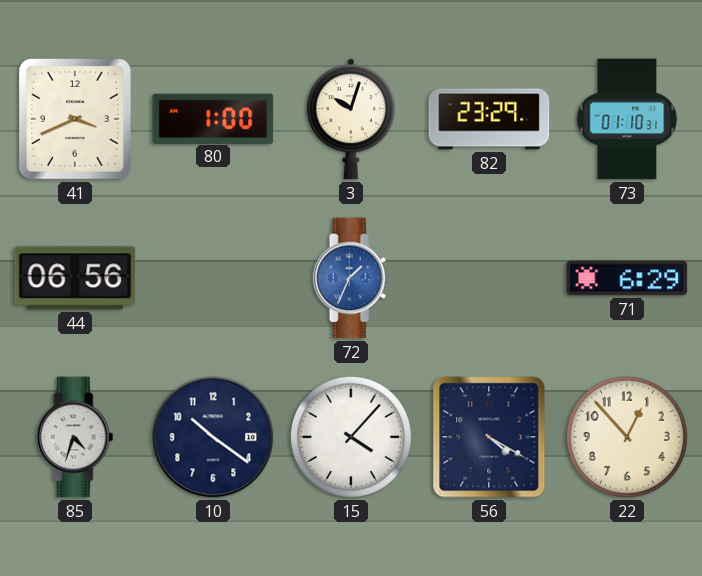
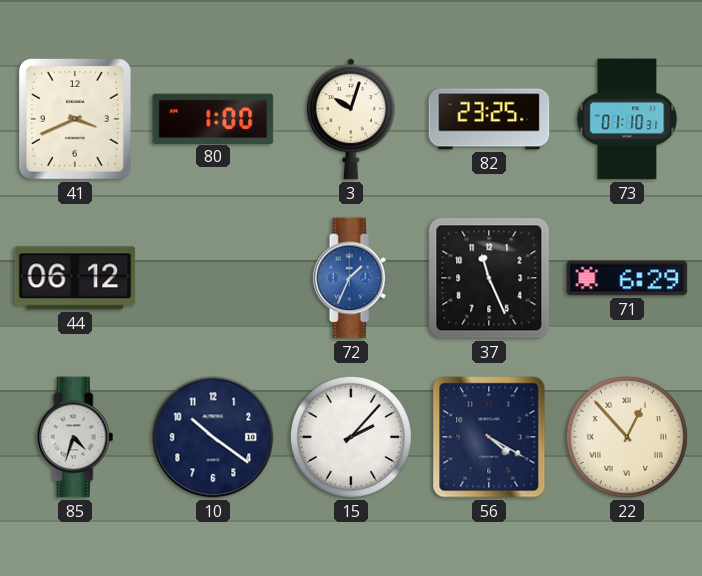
82: 23:29 -> 23:25 (489, 119)
44: 06:56 -> 06:12 (75, 278)
37: none -> 11:26 (489, 278)
15: 4:07 -> 2:07 (351, 437)
22 numerals: Arabic -> Roman (627, 437)
